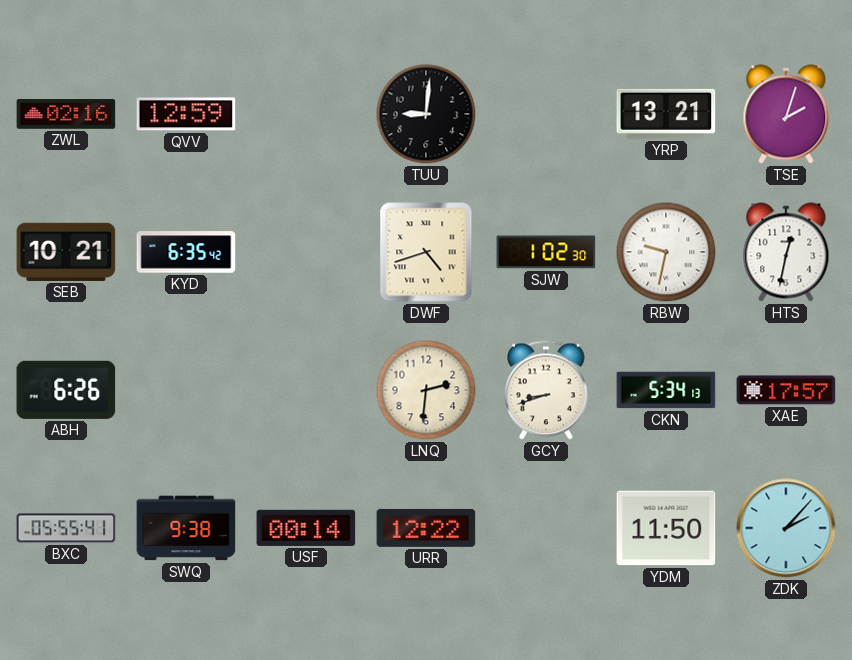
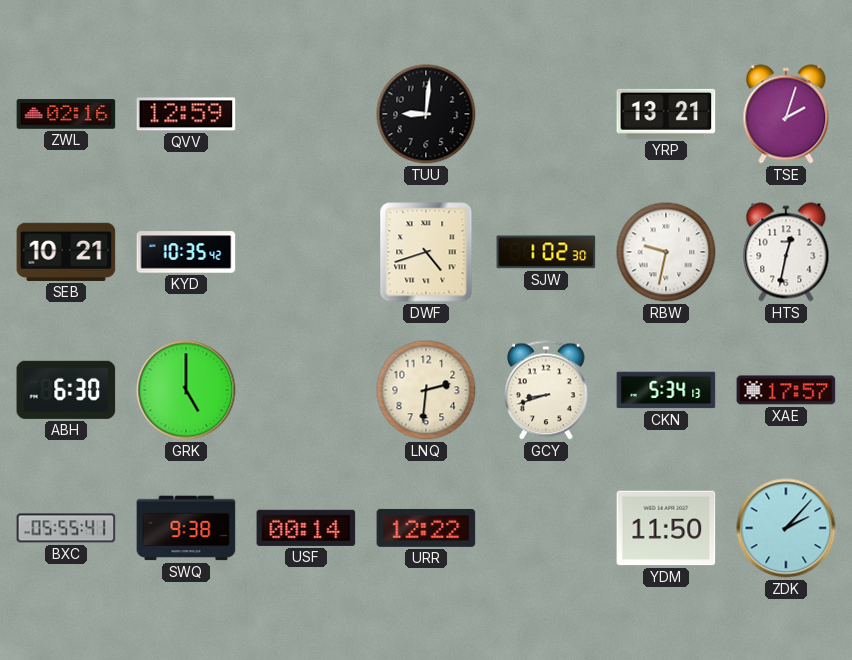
KYD: 6:35 -> 10:35 (186, 252)
ABH: 6:26 -> 6:30 (66, 390)
GRK: none -> 5:00 (186, 390)
